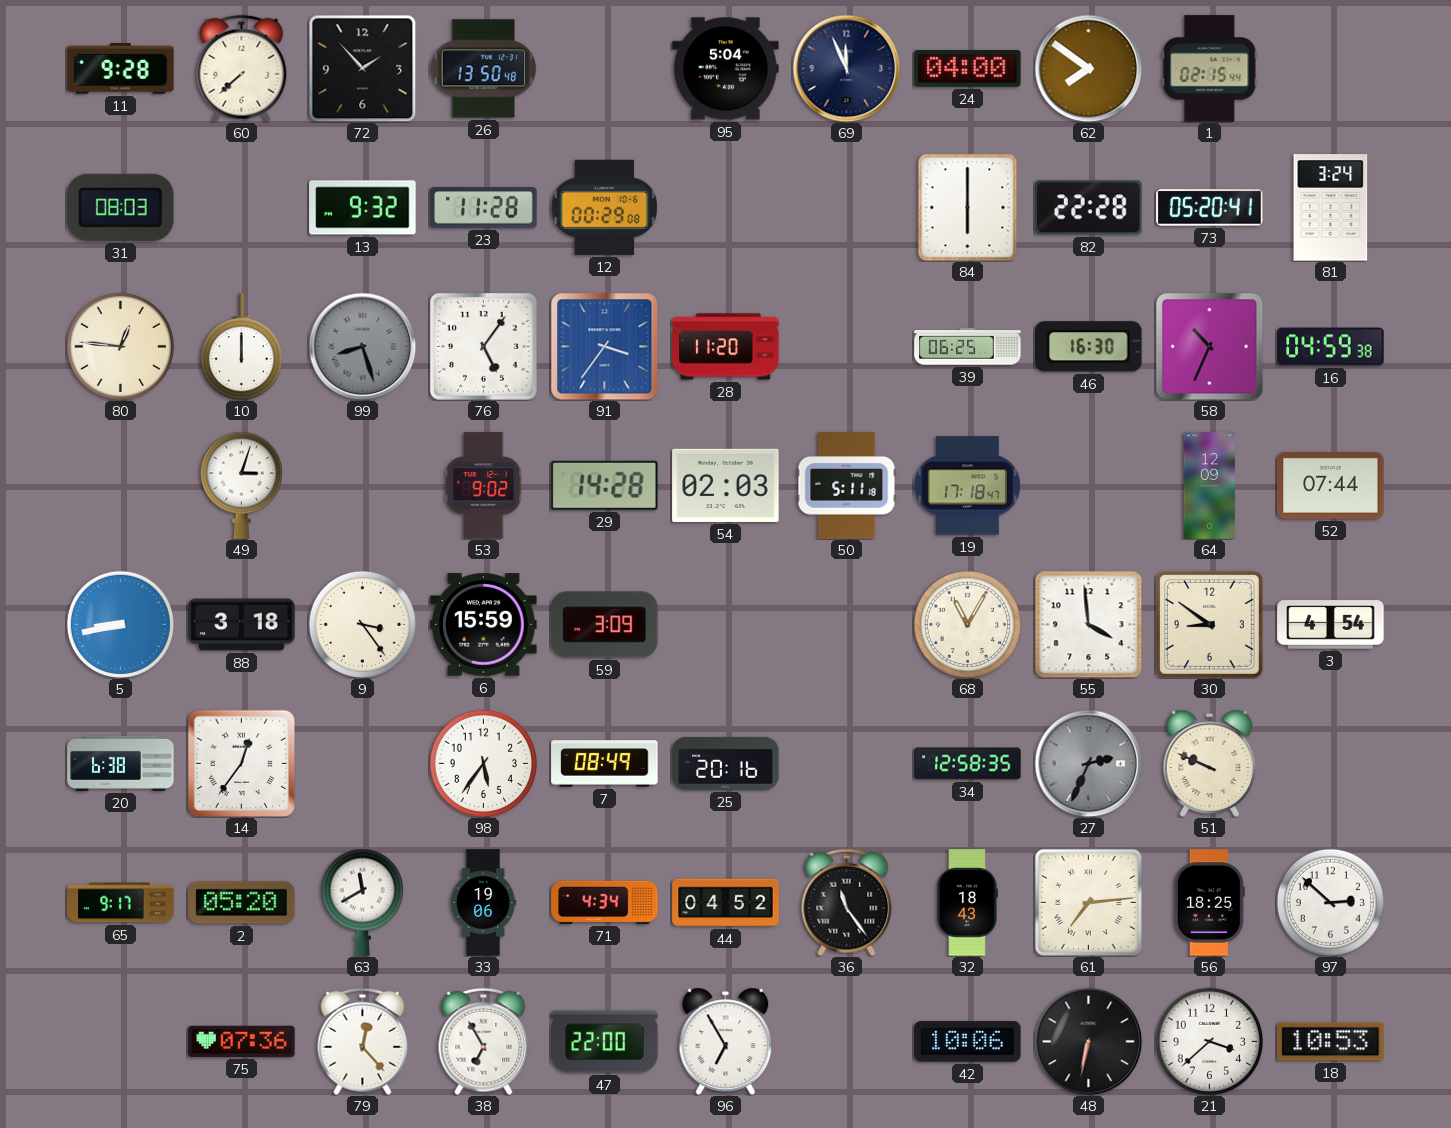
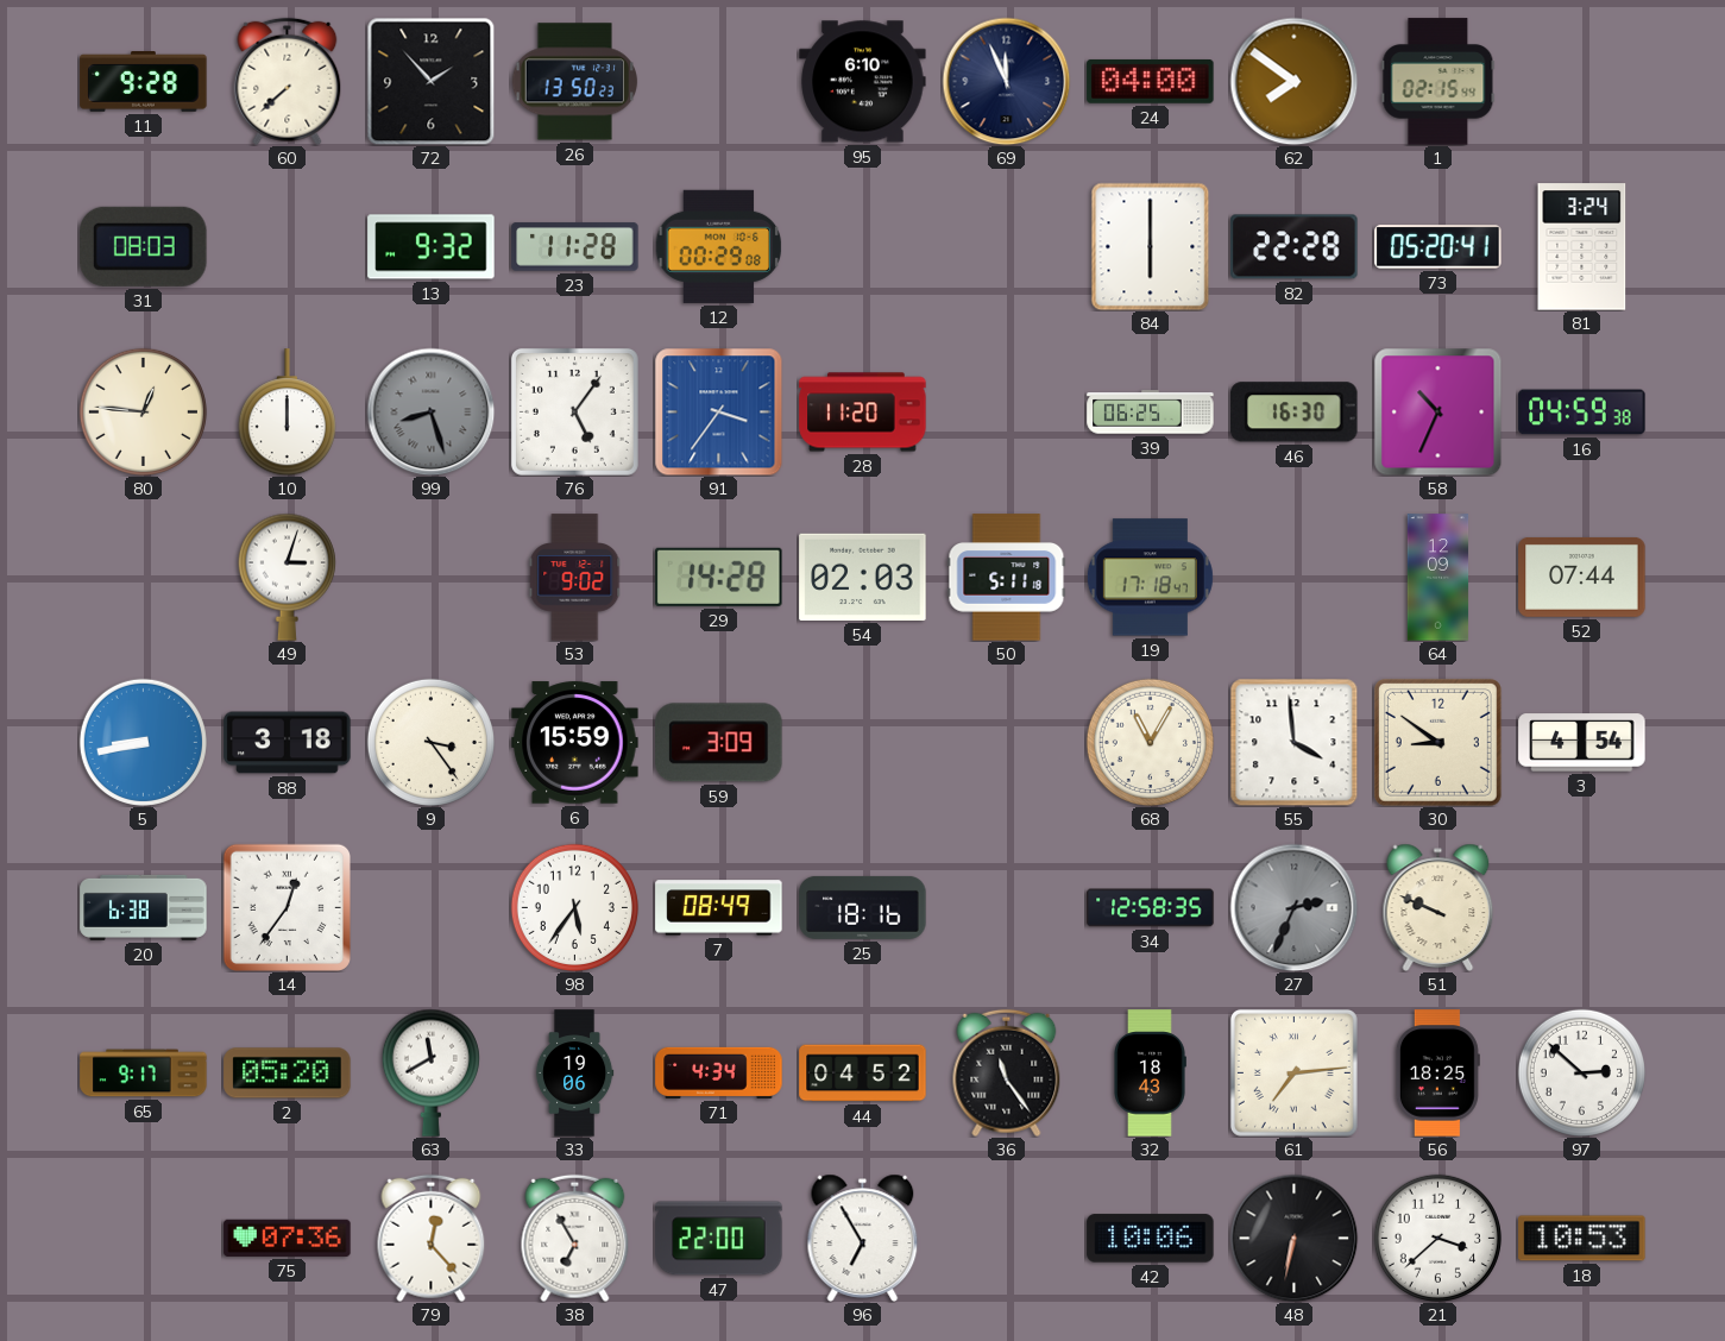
26: 13:50:48 -> 13:50:23 (574, 82)
95: 5:04 -> 6:10 (863, 82)
25: 20:16 -> 18:16 (863, 907)
